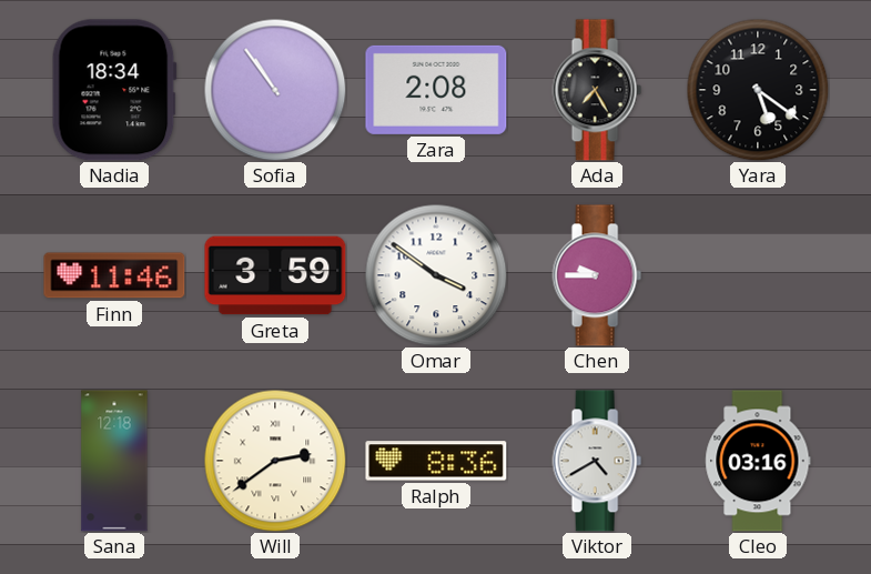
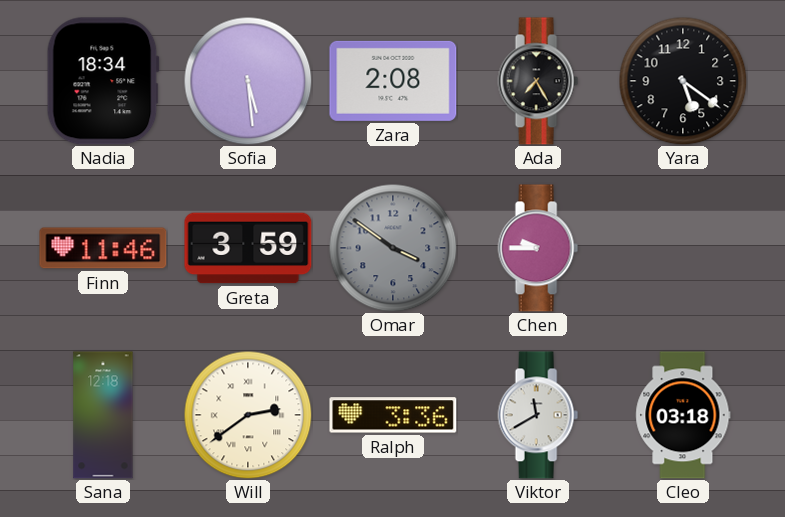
Sofia: 10:54 -> 5:29 (248, 81)
Omar dial: white -> grey (393, 248)
Ralph: 8:36 -> 3:36 (393, 415)
Viktor: 4:40 -> 11:40 (538, 415)
Cleo: 03:16 -> 03:18 (683, 415)
